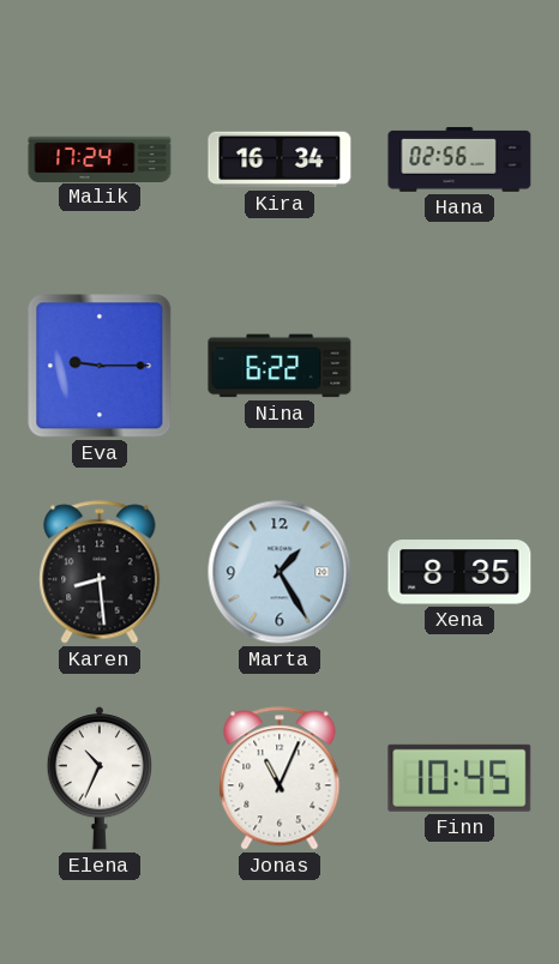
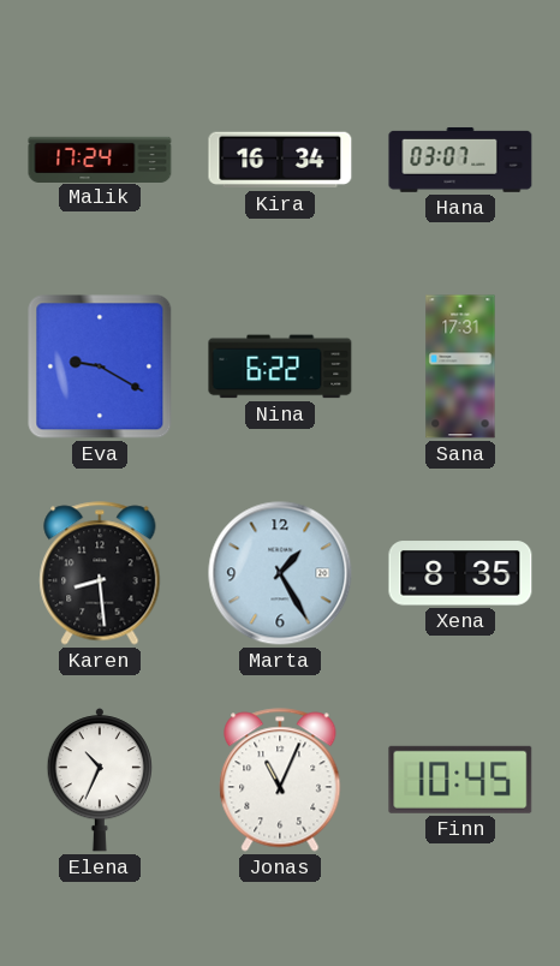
Hana: 02:56 -> 03:07 (460, 160)
Eva: 9:15 -> 9:20 (100, 366)
Sana: none -> 17:31 (460, 366)
